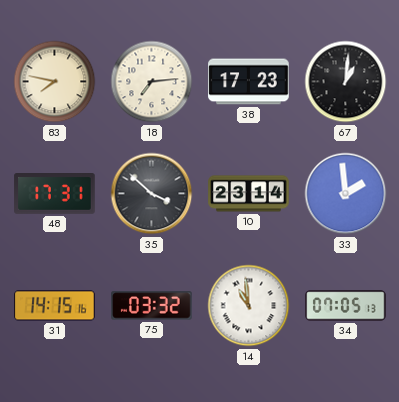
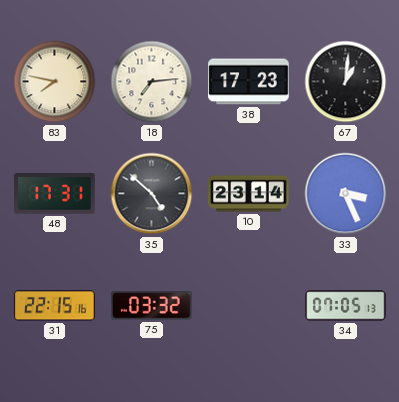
35: 3:52 -> 4:52 (152, 194)
33: 1:59 -> 3:26 (346, 194)
31: 14:15 -> 22:15 (55, 306)
14: 10:59 -> none (249, 306)
